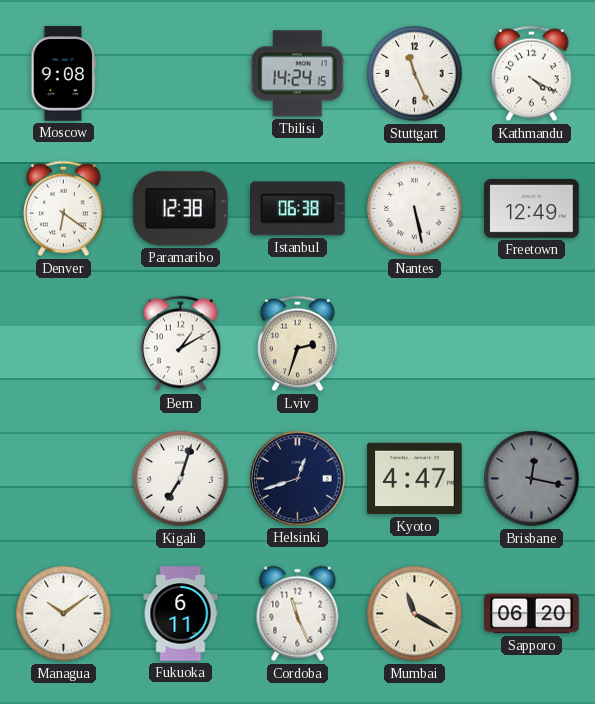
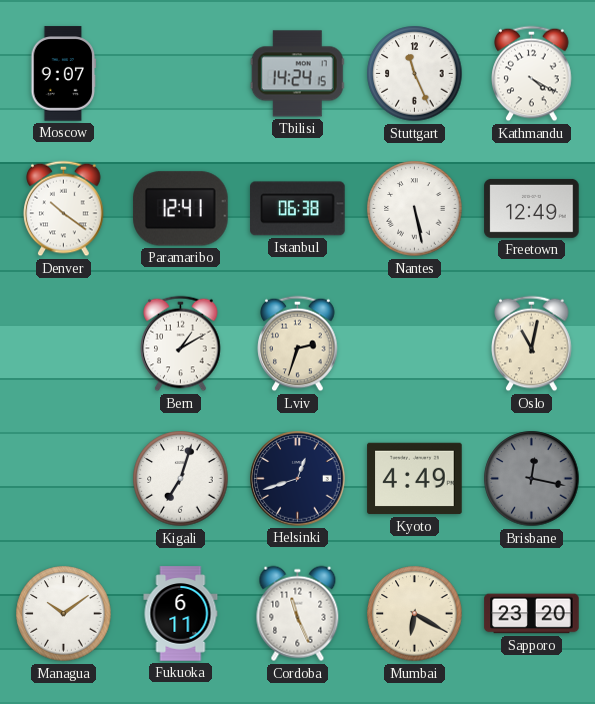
Moscow: 9:08 -> 9:07 (64, 74)
Denver: 6:21 -> 10:21 (64, 209)
Paramaribo: 12:38 -> 12:41 (181, 209)
Oslo: none -> 11:02 (532, 344)
Kyoto: 4:47 -> 4:49 (415, 479)
Mumbai: 11:20 -> 6:20 (415, 614)
Sapporo: 06:20 -> 23:20 (532, 614)
